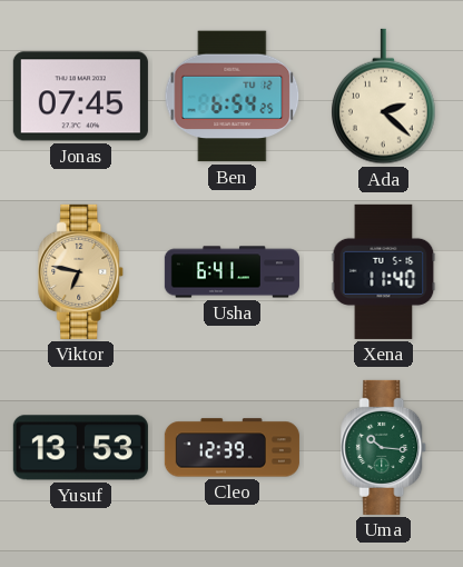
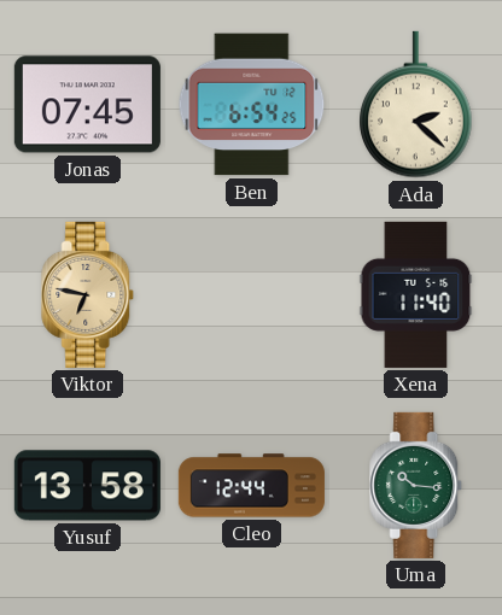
Usha: 6:41 -> none (231, 272)
Yusuf: 13:53 -> 13:58 (87, 486)
Cleo: 12:39 -> 12:44 (251, 486)
